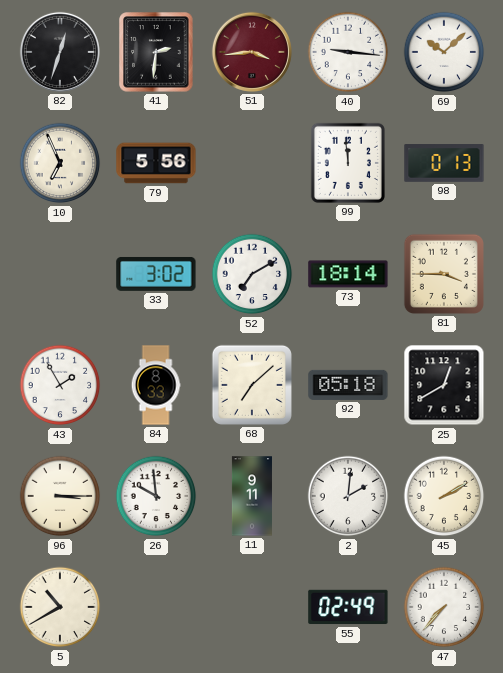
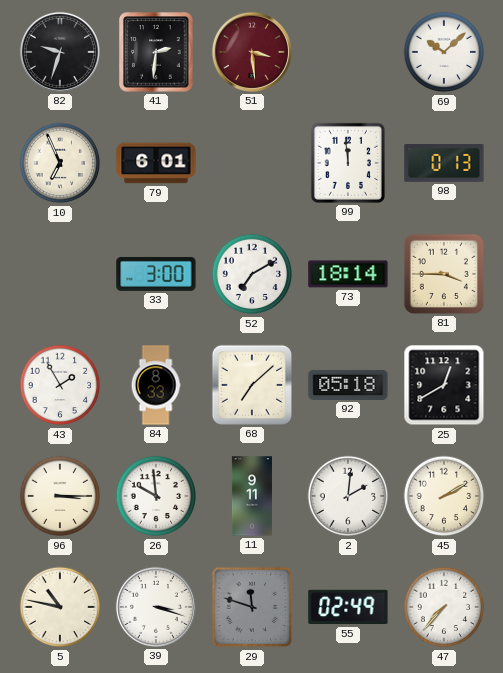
82: 12:33 -> 9:33 (60, 52)
51: 3:44 -> 3:29 (252, 52)
40: 9:16 -> none (348, 52)
79: 5:56 -> 6:01 (156, 163)
33: 3:02 -> 3:00 (156, 274)
5: 10:40 -> 10:47 (60, 607)
39: none -> 3:18 (156, 607)
29: none -> 11:48 (252, 607)
